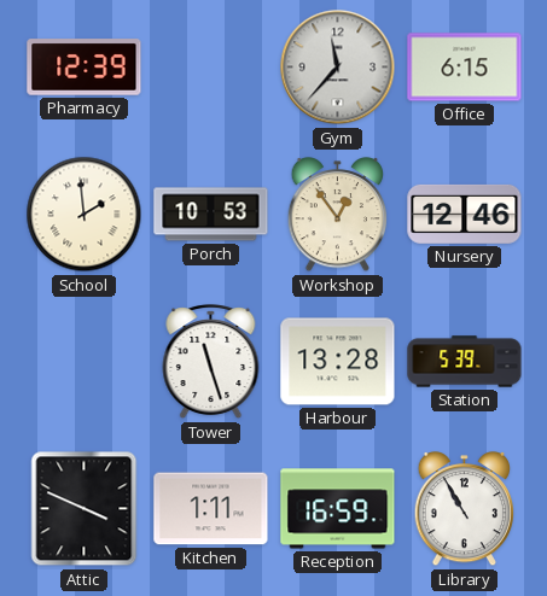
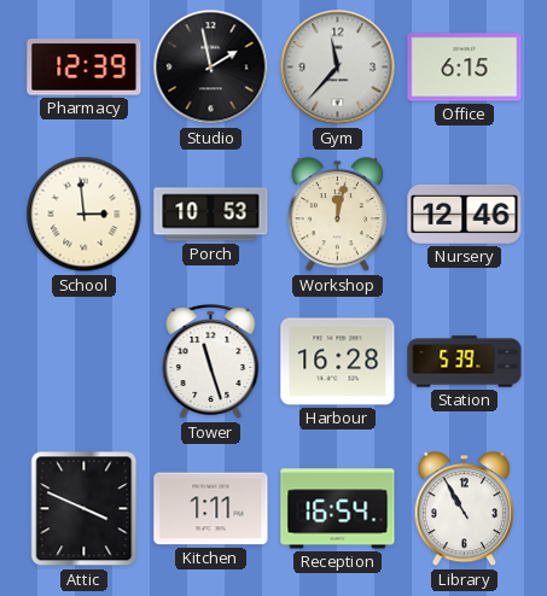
Studio: none -> 1:58 (211, 68)
School: 1:59 -> 2:59 (85, 215)
Workshop: 12:54 -> 12:02 (337, 216)
Harbour: 13:28 -> 16:28 (338, 362)
Reception: 16:59 -> 16:54 (338, 509)
